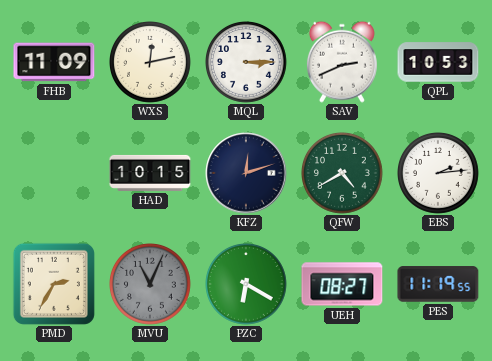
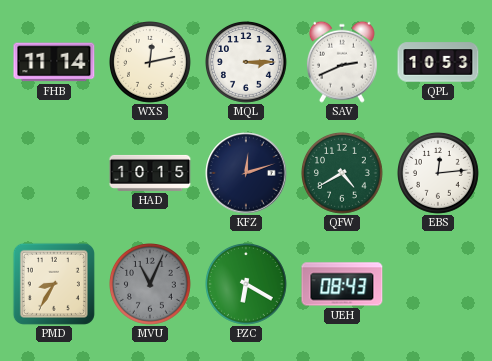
FHB: 11:09 -> 11:14 (54, 62)
EBS: 2:14 -> 12:14 (439, 174)
PMD: 2:35 -> 8:35 (54, 284)
UEH: 08:27 -> 08:43 (342, 284)
PES: 11:19 -> none (438, 284)
